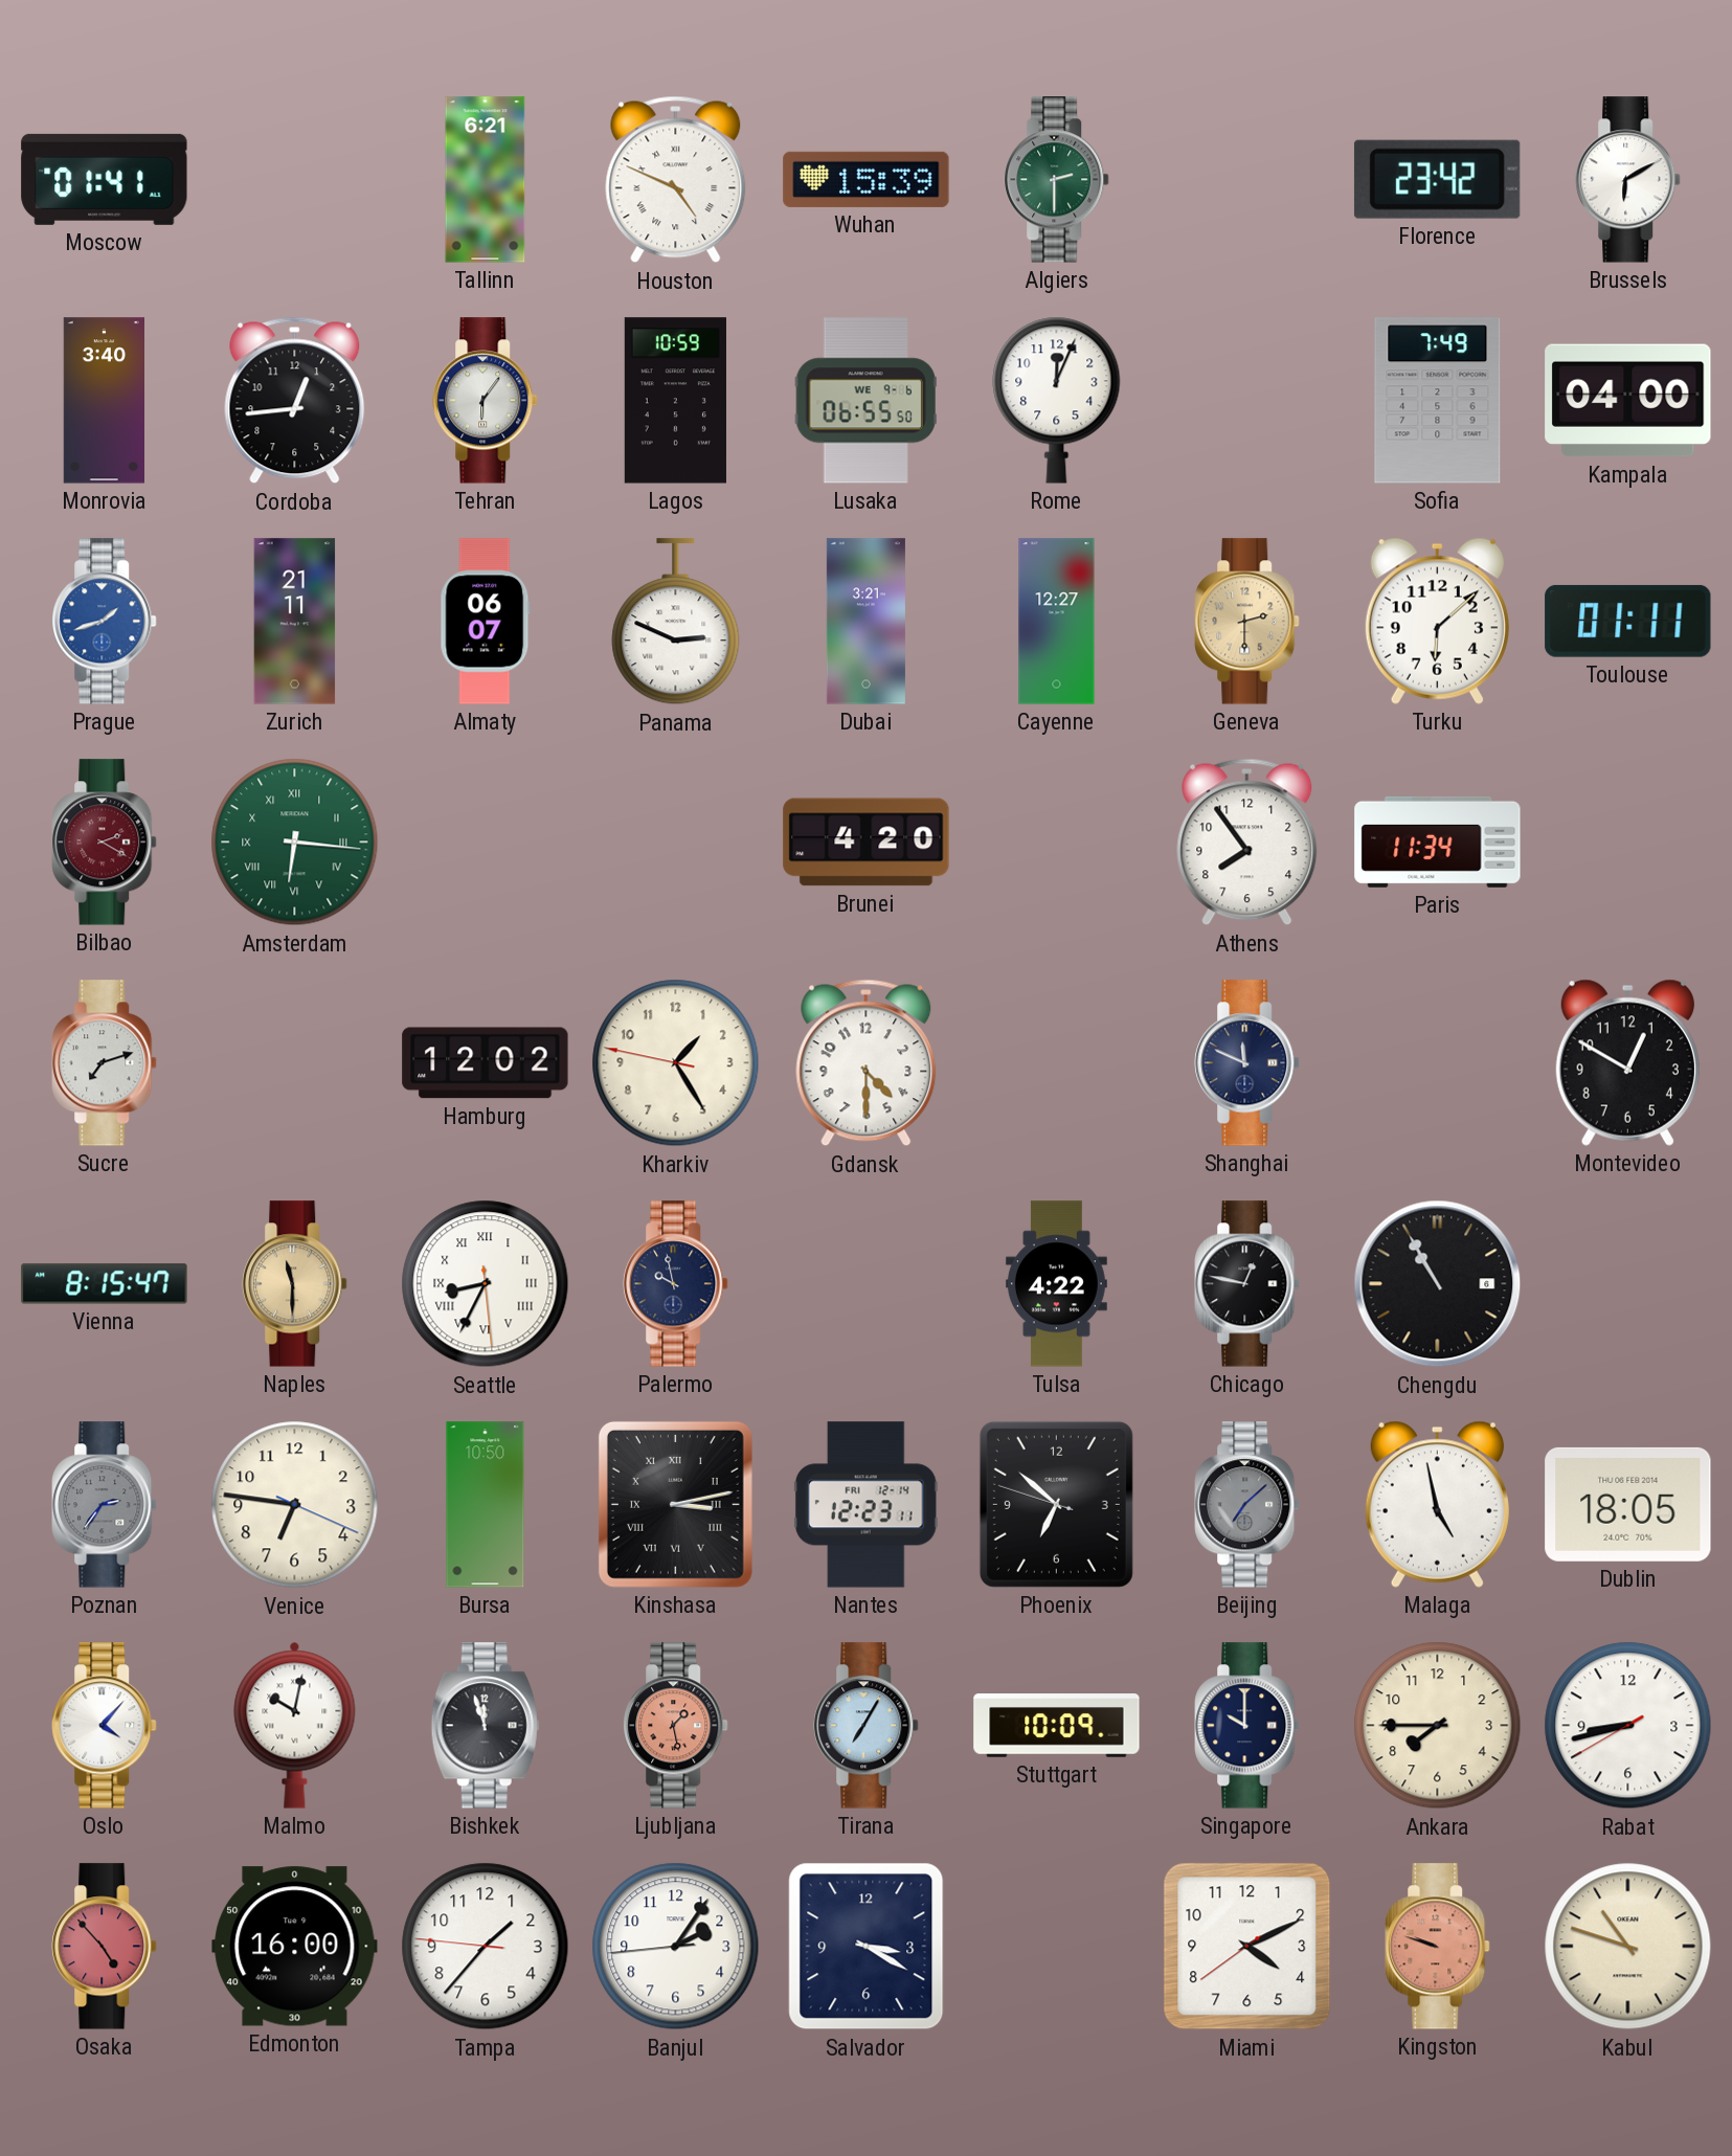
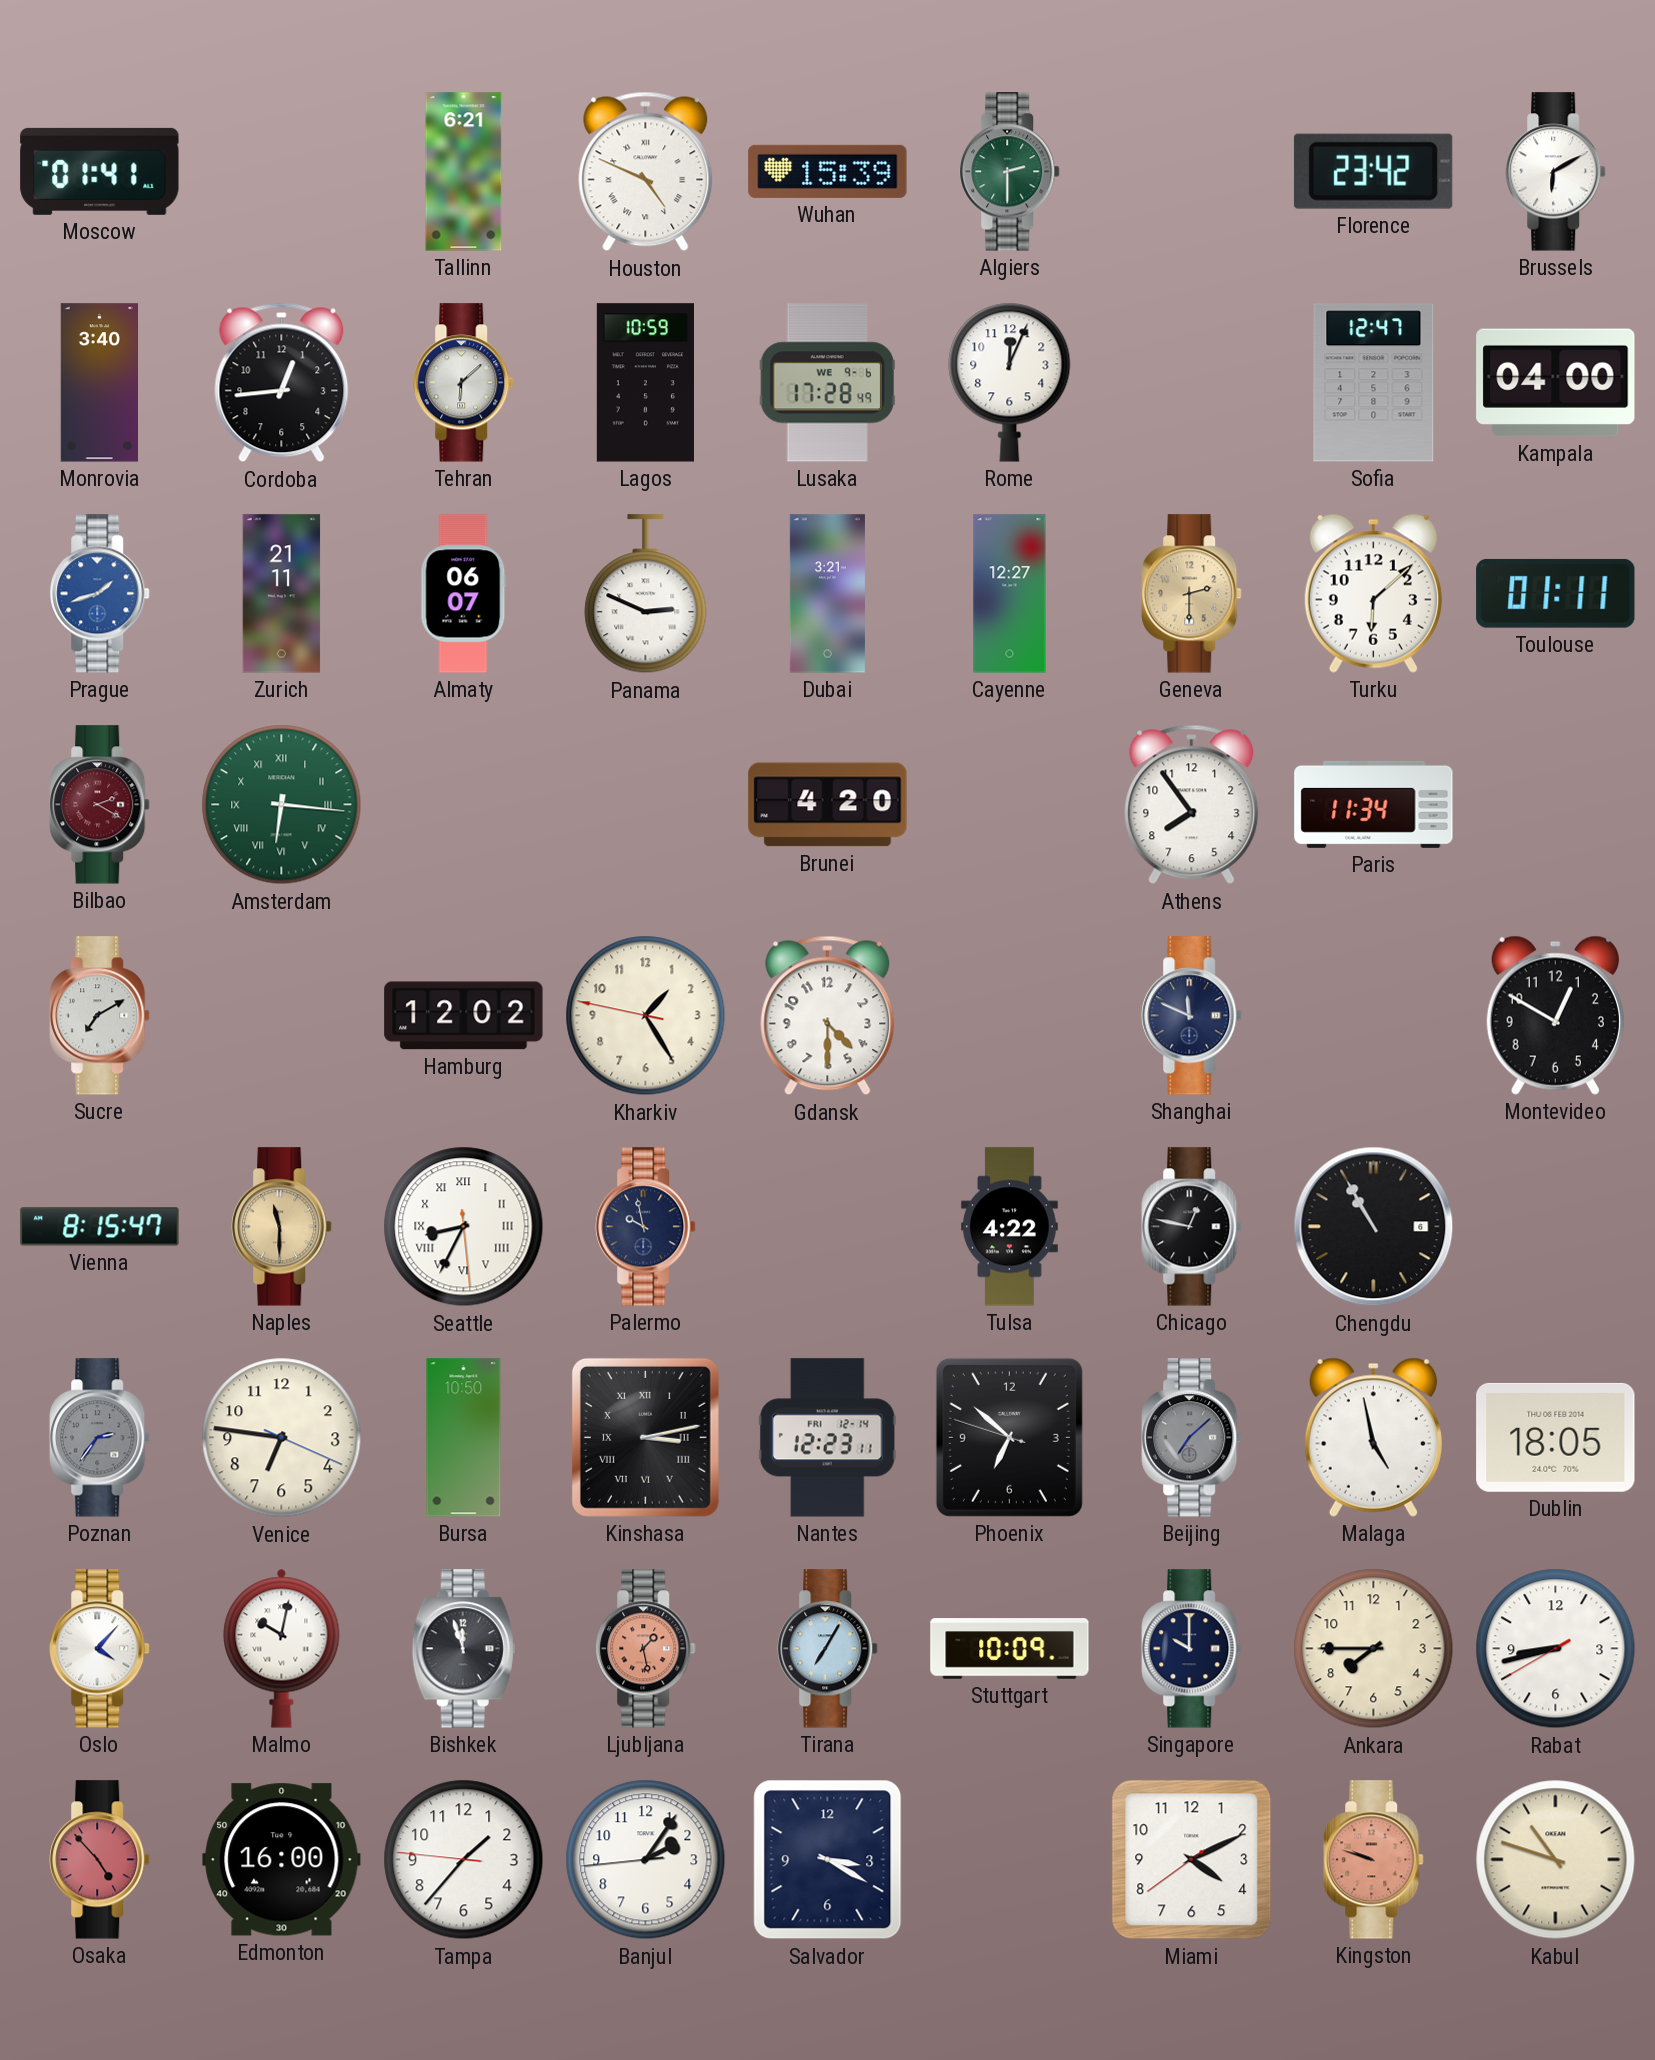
Tehran: 6:06 -> 6:08 (464, 383)
Lusaka: 06:55 -> 17:28 (827, 383)
Sofia: 7:49 -> 12:47 (1374, 383)
Sucre: 7:12 -> 7:10 (100, 1016)
